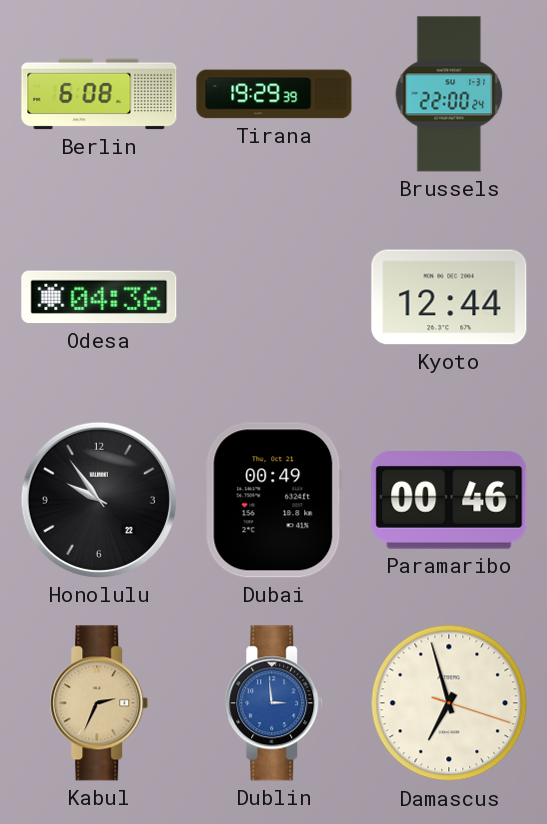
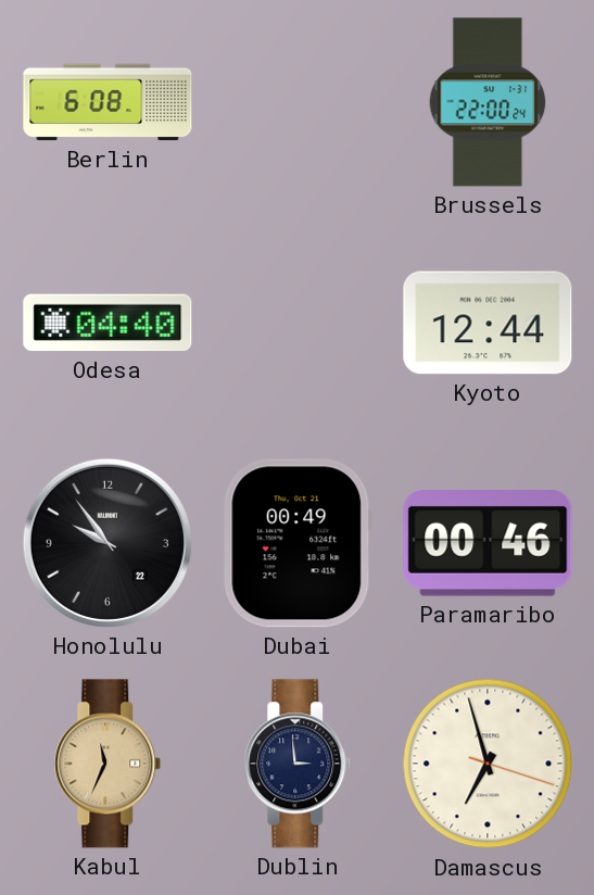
Tirana: 19:29 -> none (274, 94)
Odesa: 04:36 -> 04:40 (108, 323)
Kabul: 2:34 -> 11:34 (108, 764)
Dublin dial: blue -> navy (298, 764)
